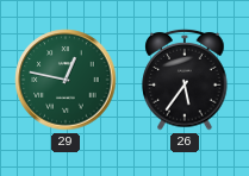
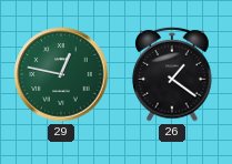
26: 5:36 -> 1:21 (172, 74)
